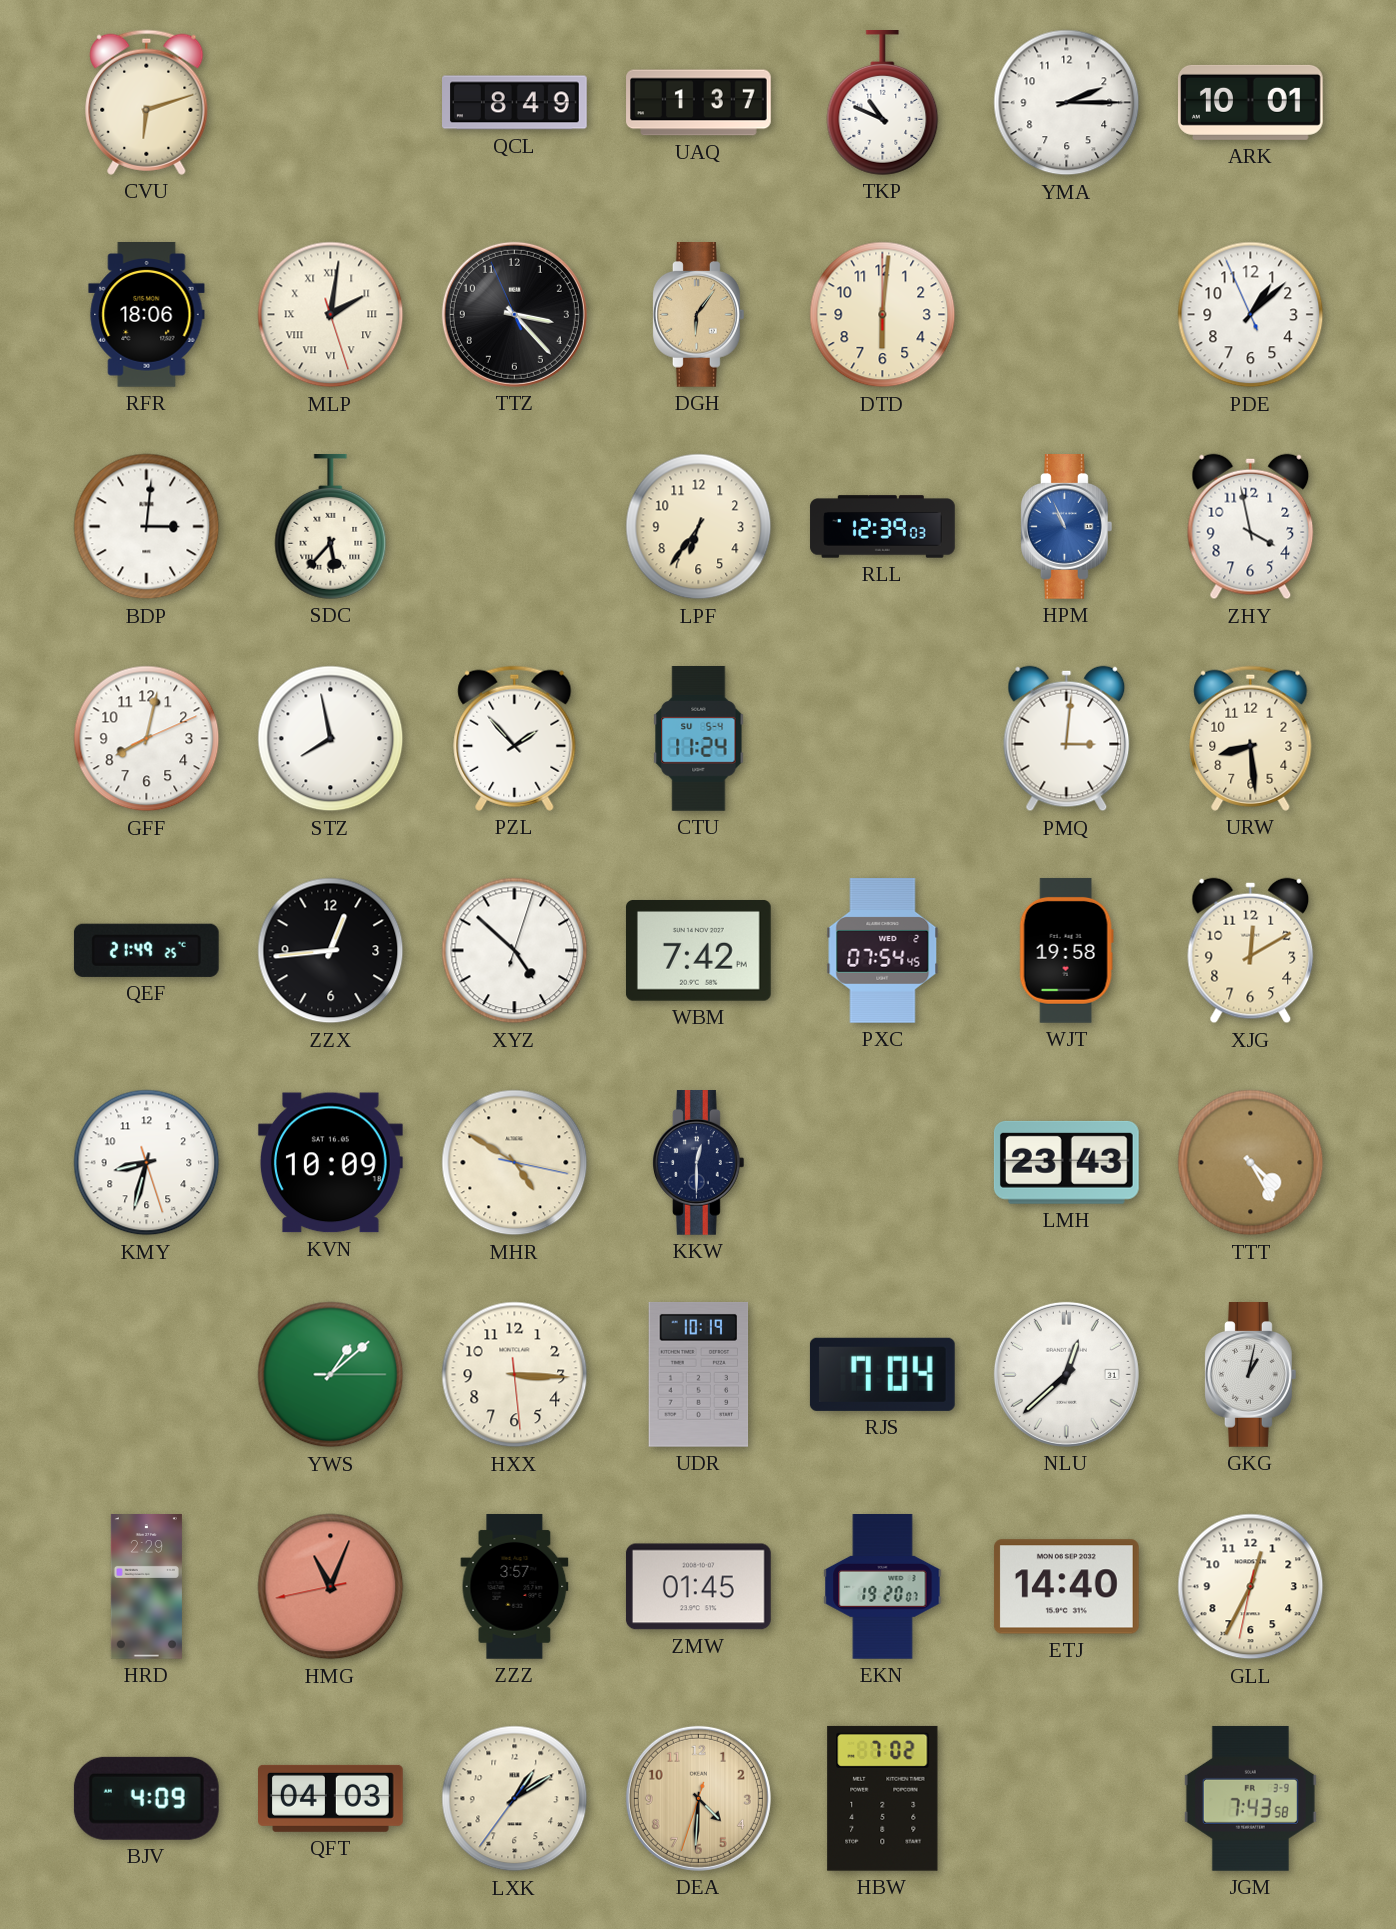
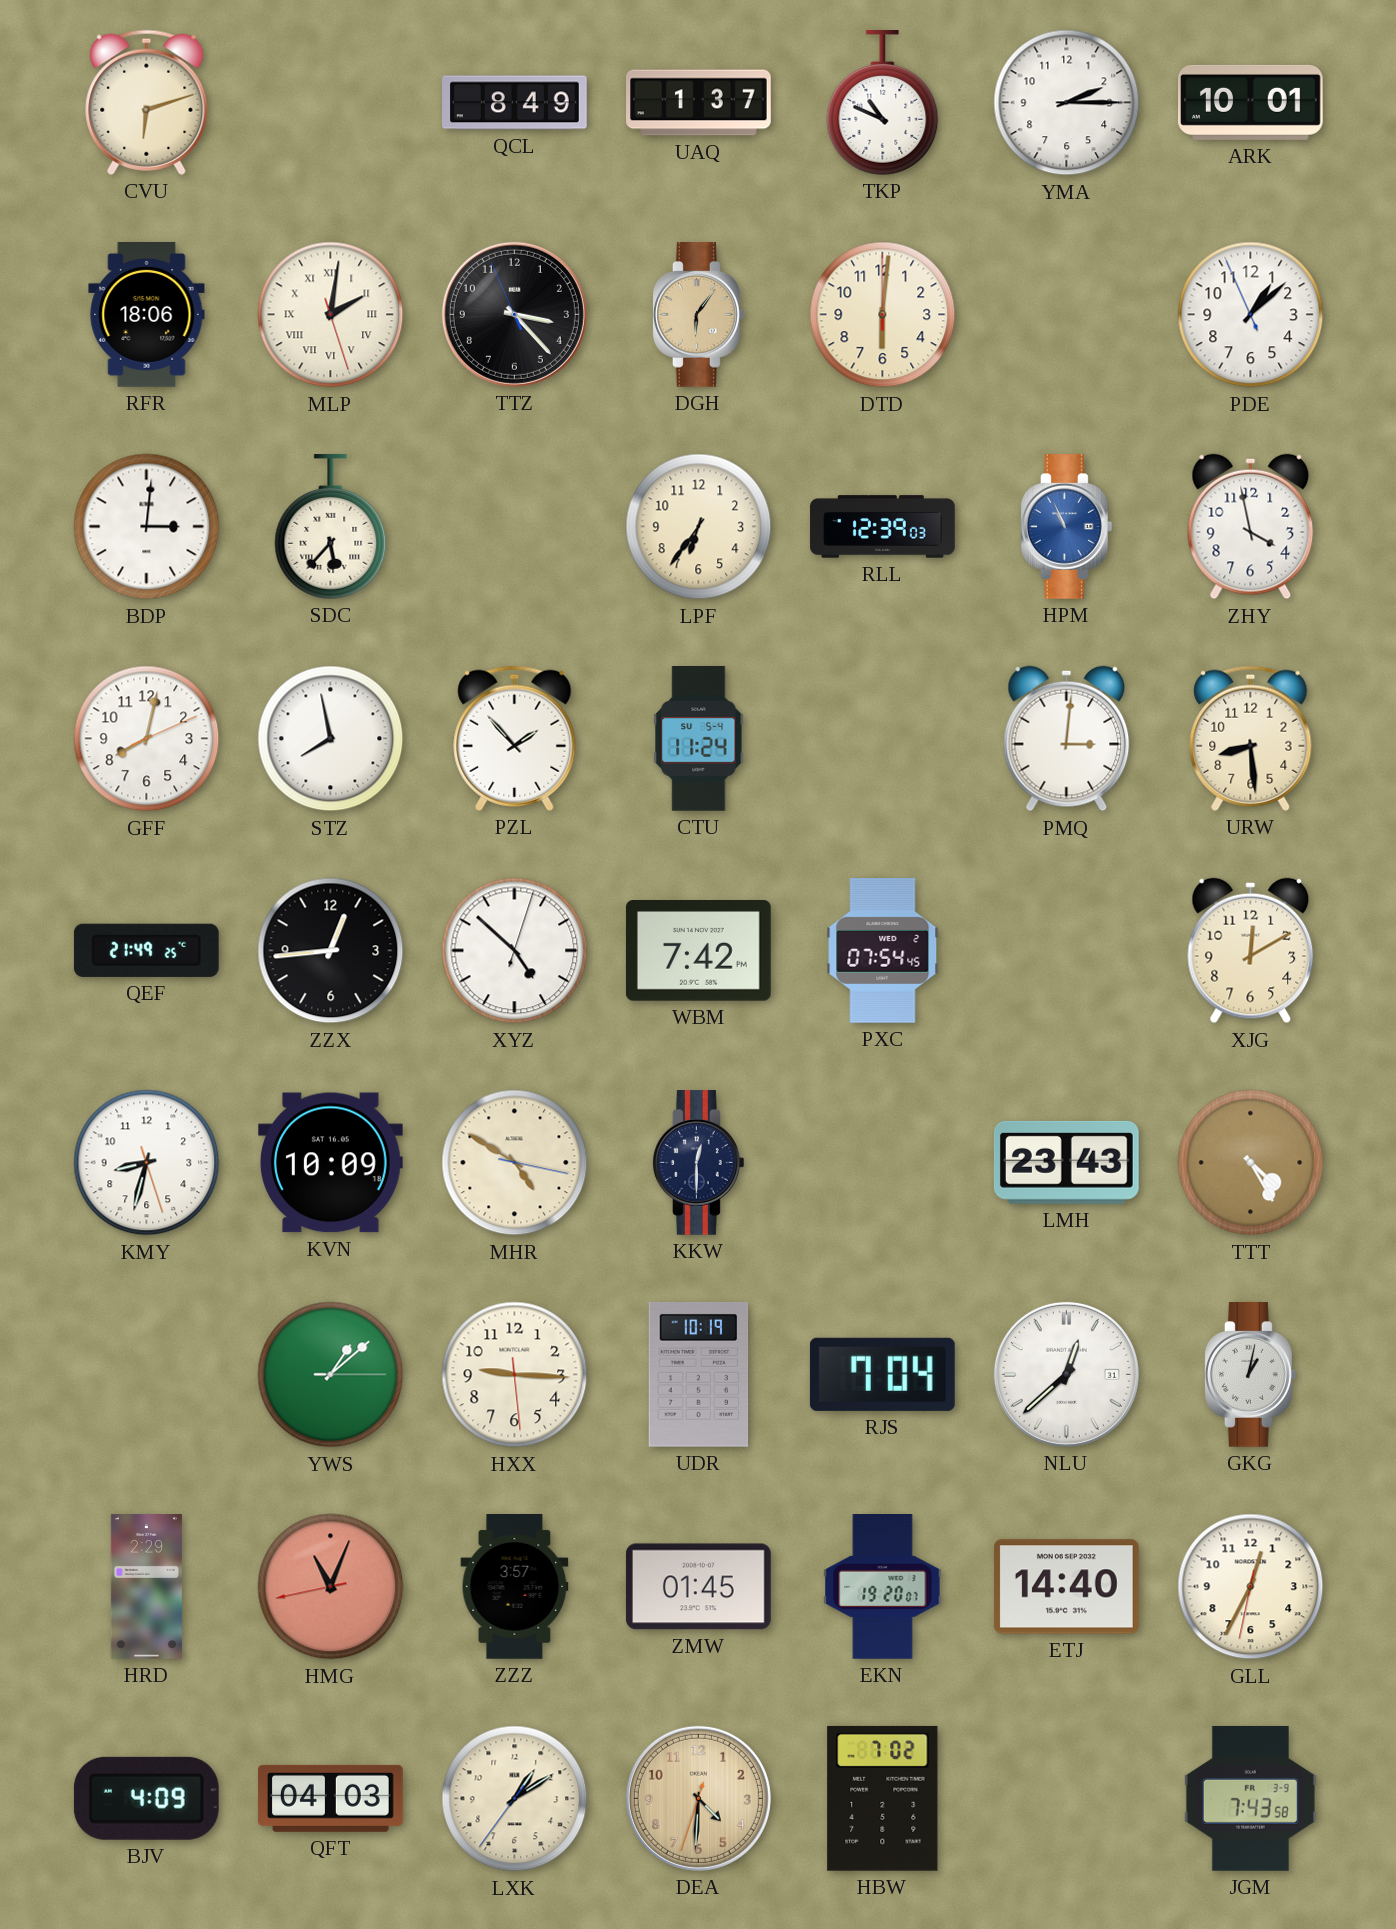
WJT: 19:58 -> none (1066, 950)
HXX: 3:15 -> 9:15 (515, 1375)
